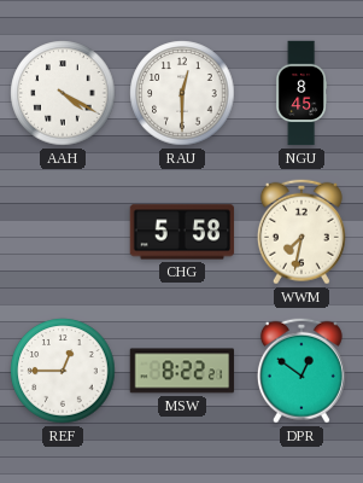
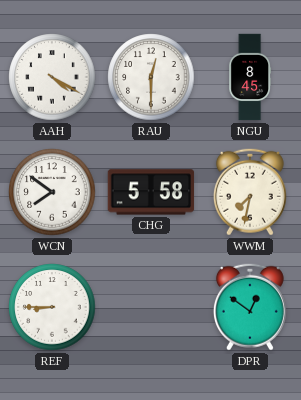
WCN: none -> 7:51 (52, 192)
REF: 12:45 -> 8:45 (52, 307)
MSW: 8:22 -> none (182, 371)
